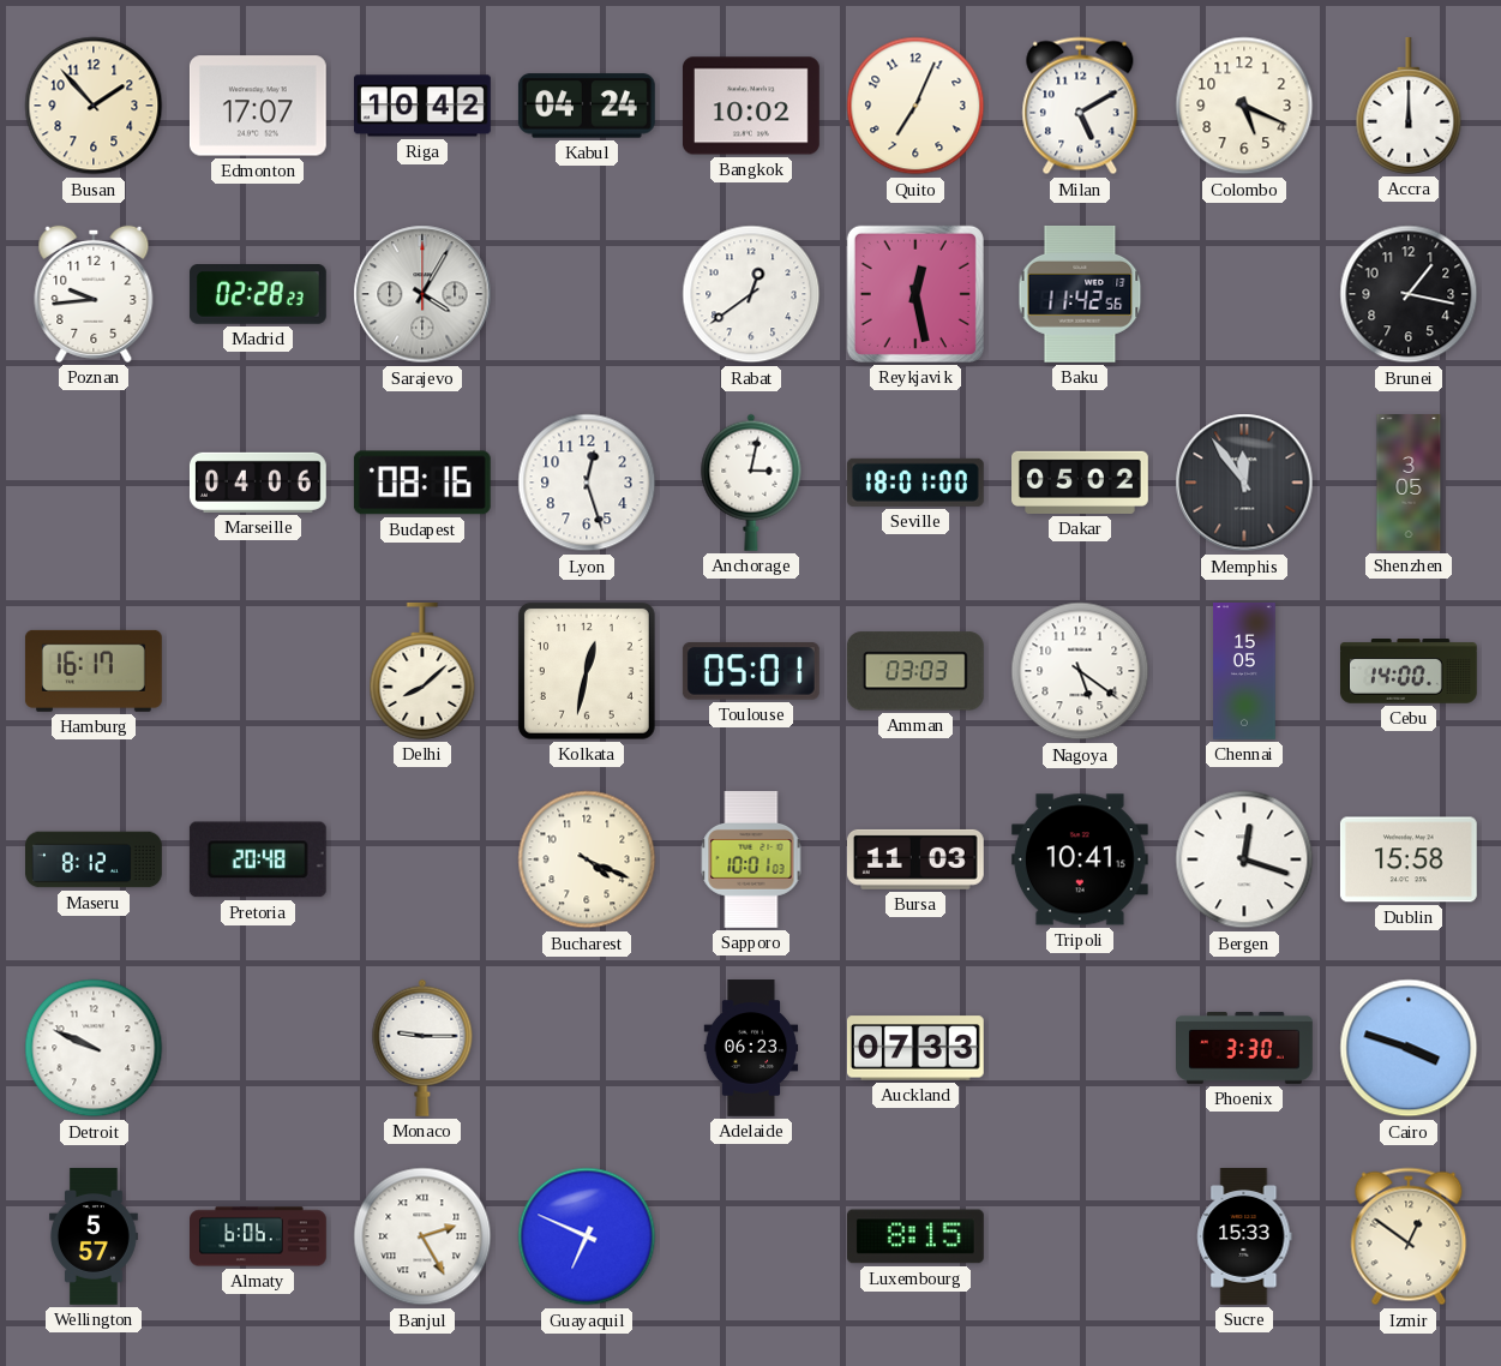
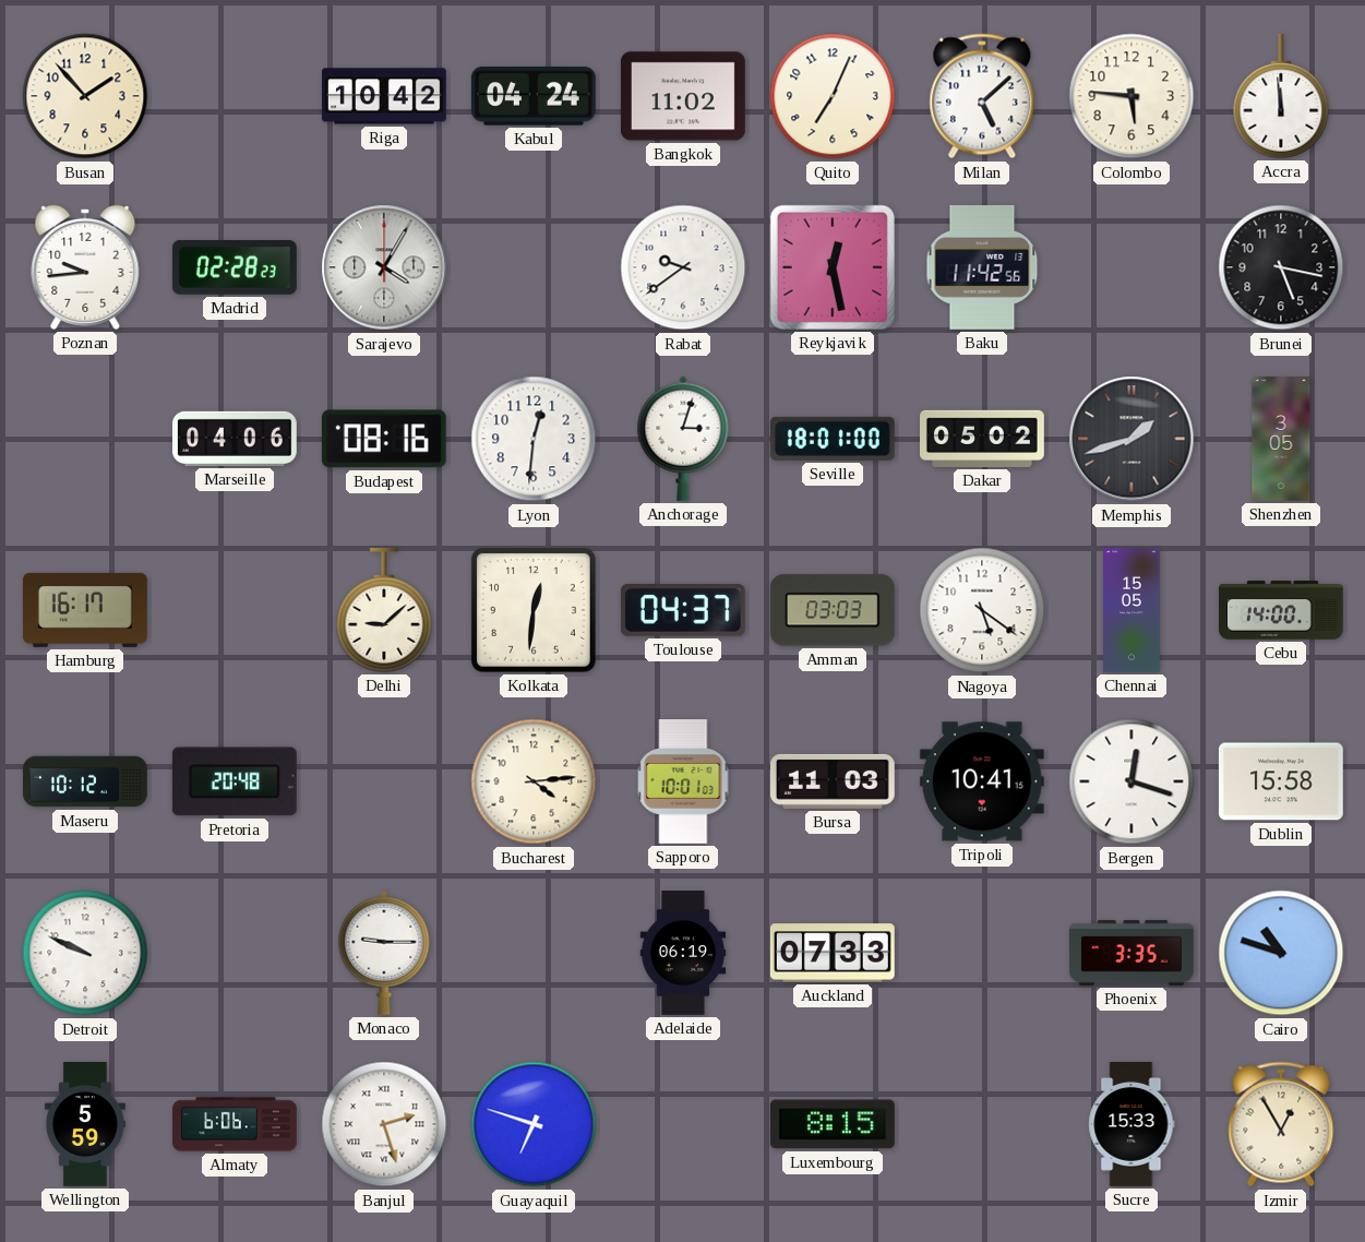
Edmonton: 17:07 -> none (258, 106)
Bangkok: 10:02 -> 11:02 (683, 96)
Milan: 5:10 -> 5:08 (982, 96)
Colombo: 5:19 -> 5:46 (1131, 96)
Accra: 12:00 -> 11:59 (1281, 96)
Rabat: 12:39 -> 9:39 (683, 267)
Brunei: 1:17 -> 5:17 (1281, 267)
Lyon: 12:27 -> 12:31 (534, 439)
Anchorage: 3:02 -> 3:03 (683, 439)
Memphis: 11:54 -> 1:42 (1131, 439)
Delhi: 8:08 -> 9:08 (384, 610)
Kolkata: 12:32 -> 12:31 (534, 610)
Toulouse: 05:01 -> 04:37 (683, 610)
Maseru: 8:12 -> 10:12 (86, 781)
Bucharest: 4:19 -> 4:14 (534, 781)
Adelaide: 06:23 -> 06:19 (683, 953)
Phoenix: 3:30 -> 3:35 (1133, 953)
Cairo: 3:48 -> 10:48 (1281, 953)
Wellington: 5:57 -> 5:59 (85, 1125)
Banjul: 2:25 -> 2:27 (384, 1124)
Guayaquil: 6:49 -> 6:48 (534, 1124)
Izmir: 12:51 -> 12:55 (1281, 1124)
